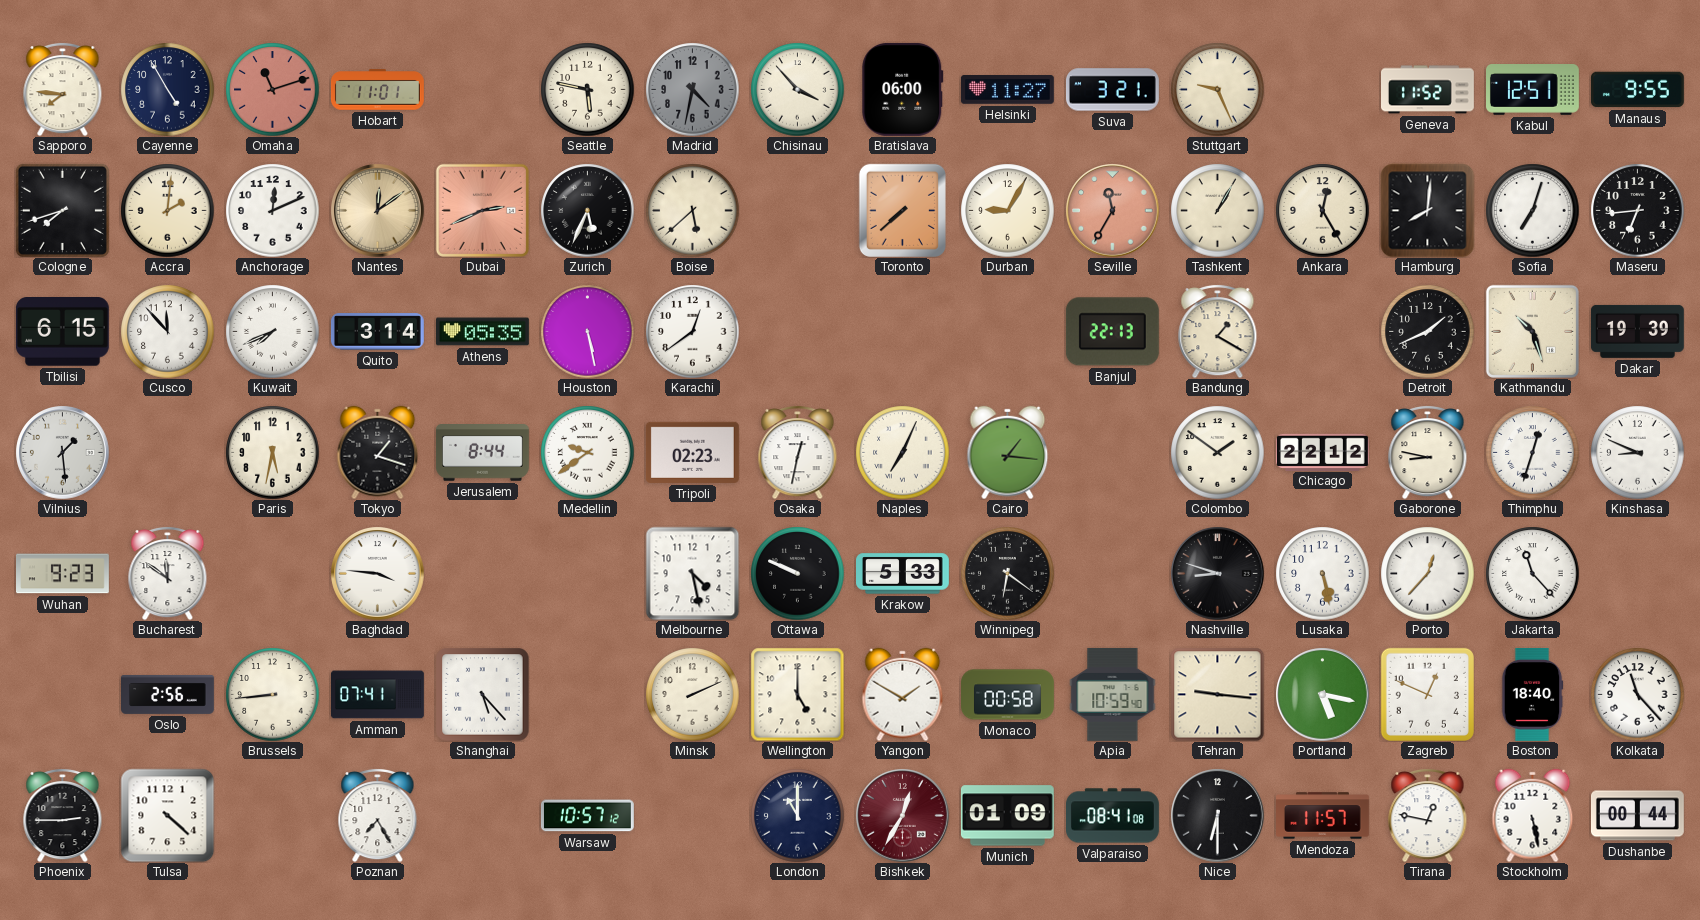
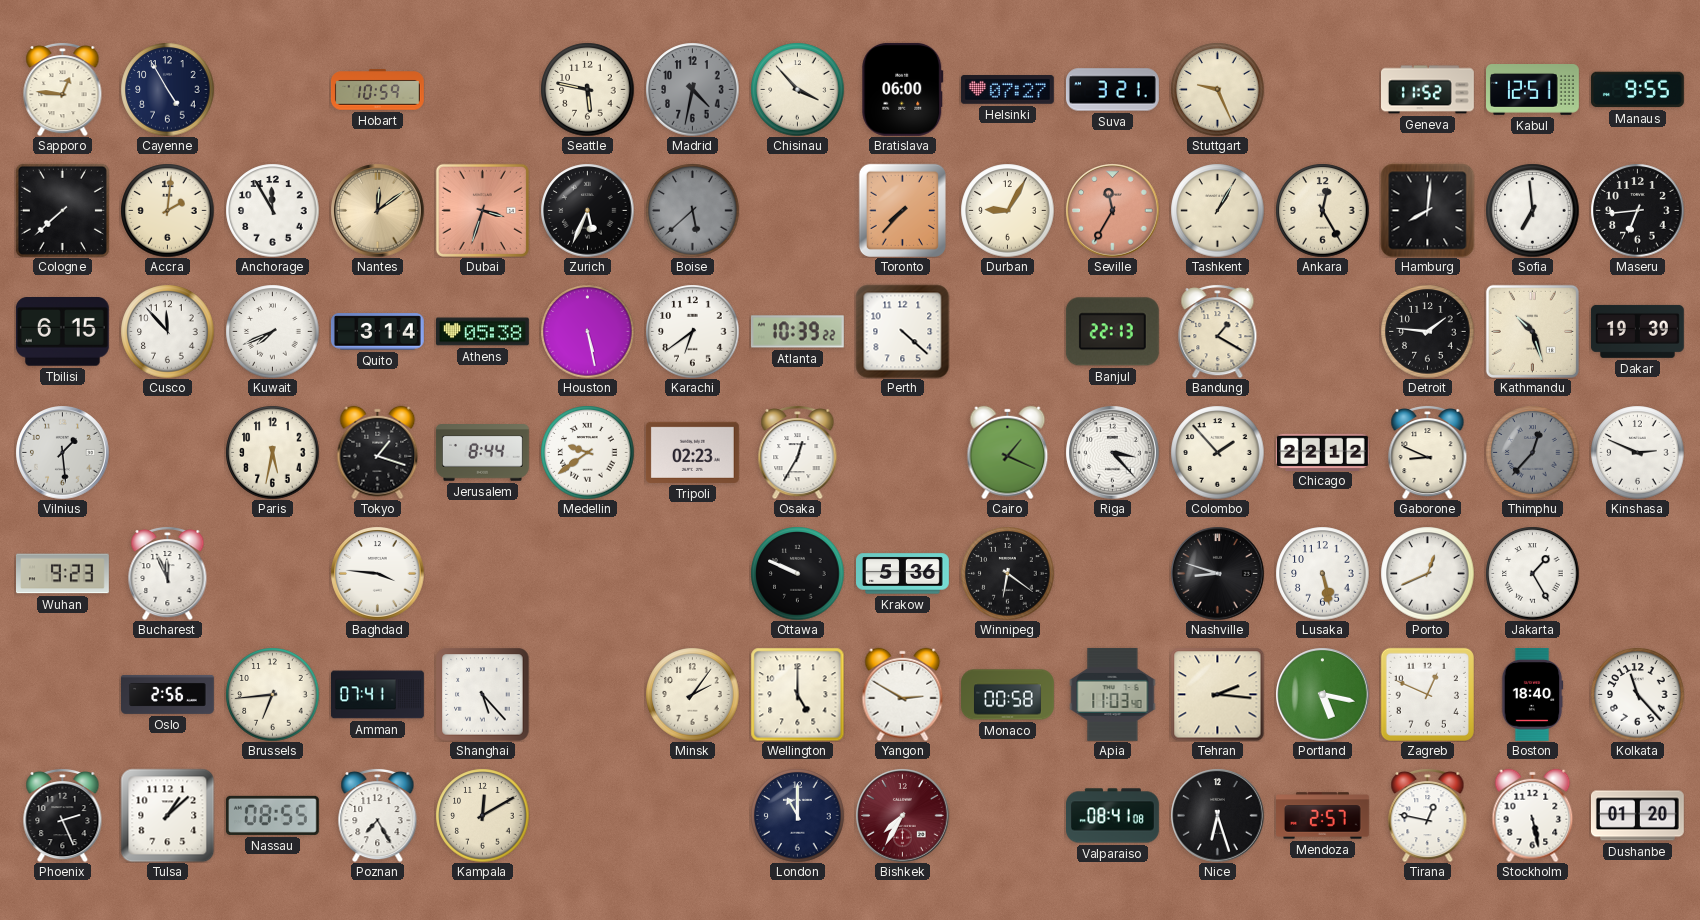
Sapporo: 7:46 -> 12:46 (63, 89)
Omaha: 11:12 -> none (272, 89)
Hobart: 11:01 -> 10:59 (378, 90)
Helsinki: 11:27 -> 07:27 (1007, 90)
Cologne: 7:42 -> 7:38 (62, 210)
Anchorage: 12:11 -> 11:55 (272, 210)
Dubai: 2:41 -> 3:33 (482, 210)
Boise dial: cream -> grey (692, 210)
Toronto: 7:38 -> 7:37 (902, 210)
Sofia: 7:03 -> 6:59 (1532, 210)
Athens: 05:35 -> 05:38 (483, 332)
Karachi: 12:39 -> 6:39 (692, 331)
Atlanta: none -> 10:39 (797, 332)
Perth: none -> 4:22 (902, 331)
Detroit: 1:41 -> 1:46 (1427, 331)
Osaka: 12:32 -> 12:35 (798, 452)
Naples: 7:04 -> none (902, 452)
Cairo: 1:16 -> 1:19 (1008, 452)
Riga: none -> 3:23 (1112, 452)
Colombo: 1:51 -> 1:53 (1217, 452)
Gaborone: 8:47 -> 8:49 (1428, 452)
Thimphu: 12:33 -> 12:37 (1532, 452)
Thimphu dial: white -> grey (1532, 452)
Kinshasa: 8:49 -> 2:49 (1637, 452)
Bucharest: 11:51 -> 11:56 (168, 573)
Melbourne: 4:28 -> none (692, 573)
Krakow: 5:33 -> 5:36 (903, 574)
Porto: 12:37 -> 12:41 (1427, 573)
Jakarta: 11:23 -> 1:25 (1532, 573)
Brussels: 8:44 -> 6:44 (272, 694)
Minsk: 2:11 -> 2:06 (692, 694)
Yangon: 1:50 -> 2:50 (903, 694)
Apia: 10:59 -> 11:03 (1113, 694)
Tehran: 9:16 -> 2:16 (1217, 694)
Phoenix: 2:45 -> 2:26 (63, 815)
Tulsa: 4:22 -> 1:08 (167, 815)
Nassau: none -> 08:55 (272, 815)
Kampala: none -> 12:10 (482, 815)
Warsaw: 10:57 -> none (587, 816)
Bishkek: 12:35 -> 7:35 (902, 815)
Munich: 01:09 -> none (1007, 816)
Nice: 6:30 -> 6:27 (1217, 815)
Mendoza: 11:57 -> 2:57 (1323, 816)
Dushanbe: 00:44 -> 01:20 (1637, 816)
